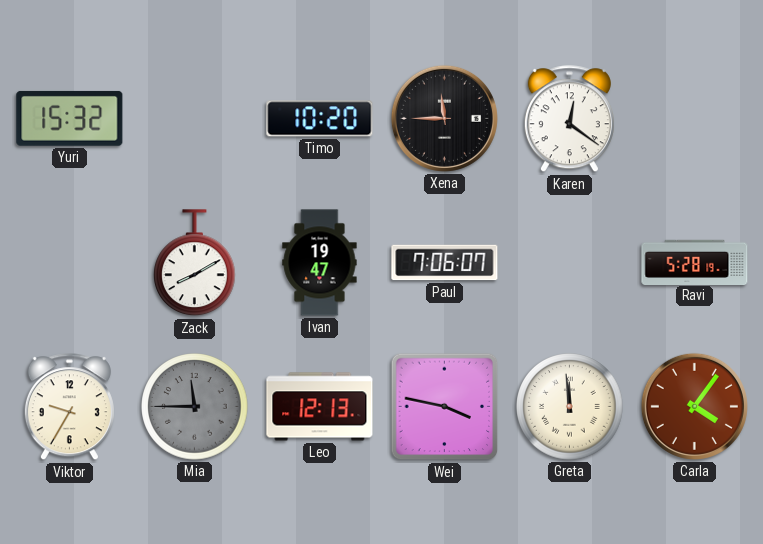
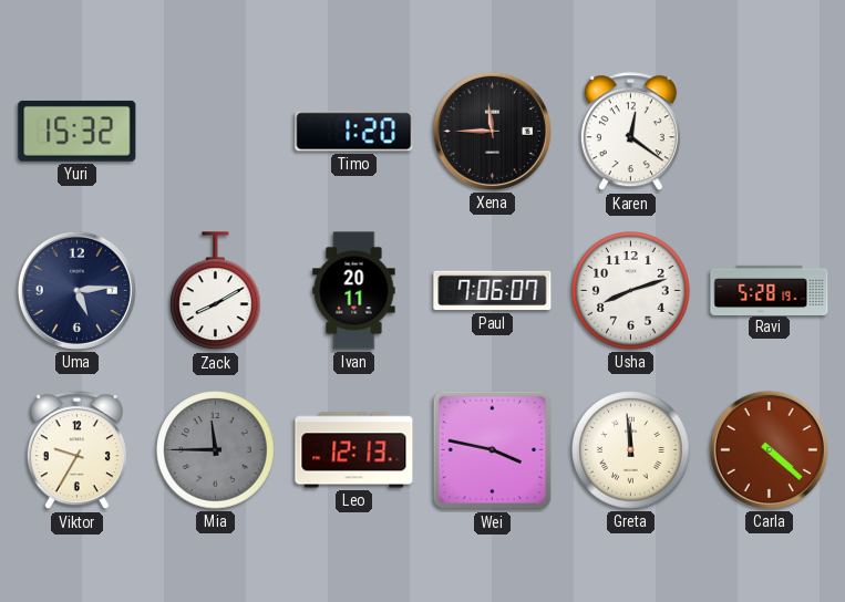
Timo: 10:20 -> 1:20 (354, 132)
Uma: none -> 5:14 (76, 290)
Ivan: 19:47 -> 20:11 (354, 291)
Usha: none -> 8:12 (631, 291)
Carla: 4:06 -> 4:22 (769, 449)
